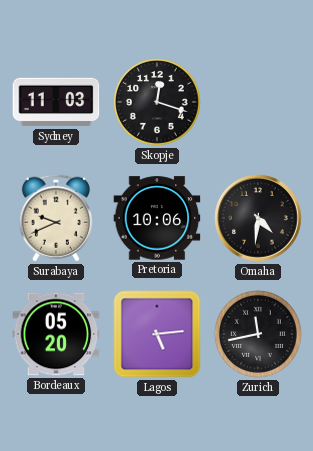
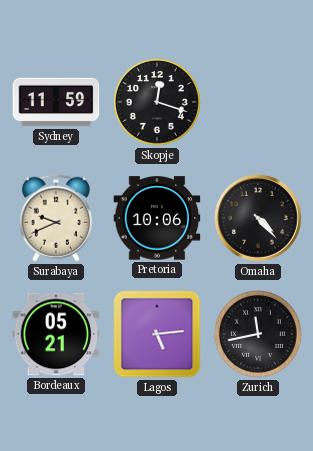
Sydney: 11:03 -> 11:59 (56, 102)
Omaha: 4:31 -> 4:23 (259, 219)
Bordeaux: 05:20 -> 05:21 (56, 334)
